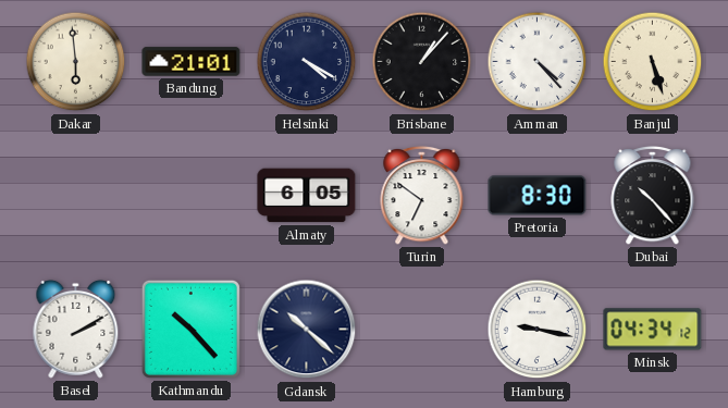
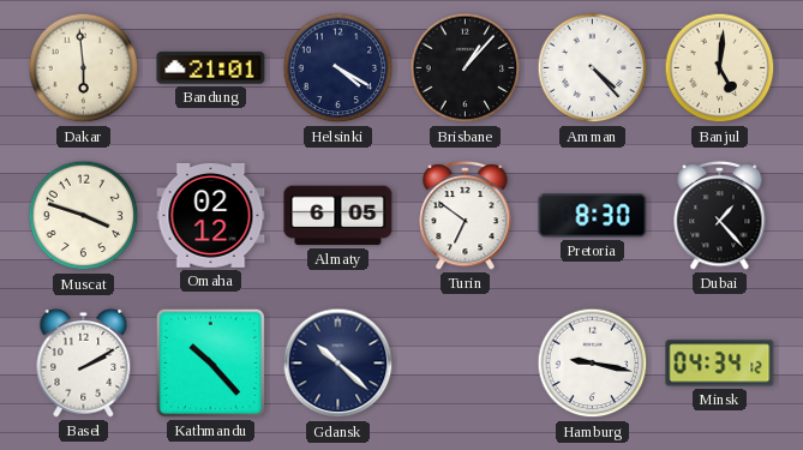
Banjul: 5:27 -> 5:01 (720, 68)
Muscat: none -> 3:48 (84, 216)
Omaha: none -> 02:12 (211, 215)
Dubai: 10:23 -> 1:23 (720, 215)
